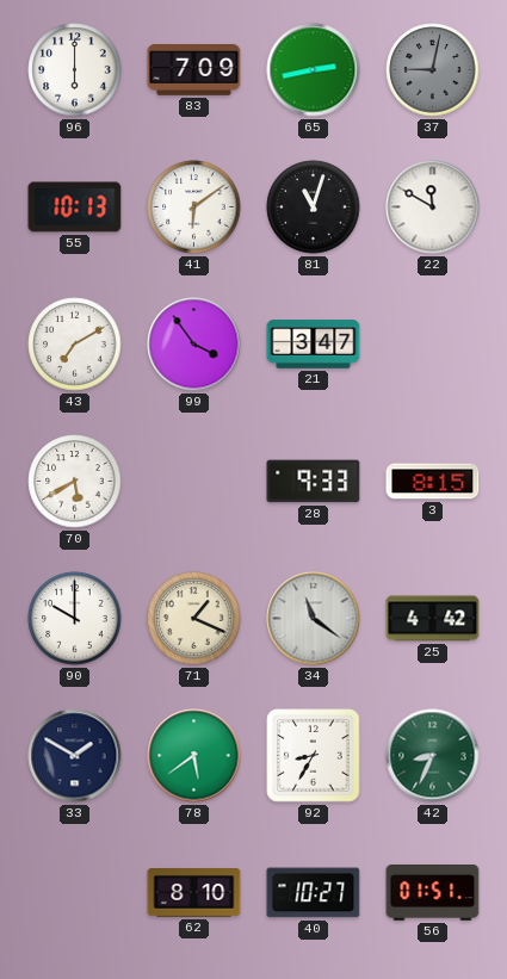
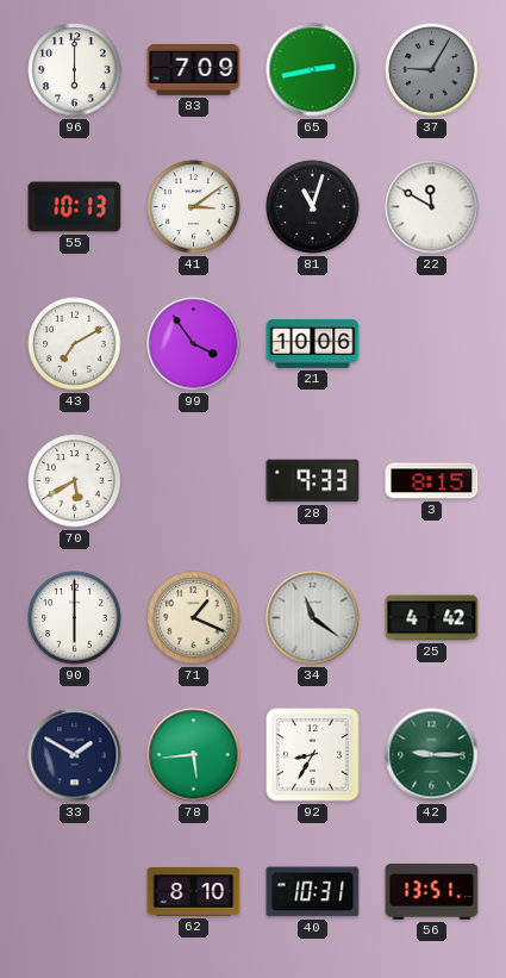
37: 9:02 -> 9:05 (432, 70)
41: 6:09 -> 3:09 (194, 207)
21: 3:47 -> 10:06 (313, 344)
90: 10:00 -> 6:00 (75, 618)
78: 5:39 -> 5:44 (194, 755)
42: 8:34 -> 9:15 (432, 755)
40: 10:27 -> 10:31 (313, 892)
56: 01:51 -> 13:51 (432, 892)
